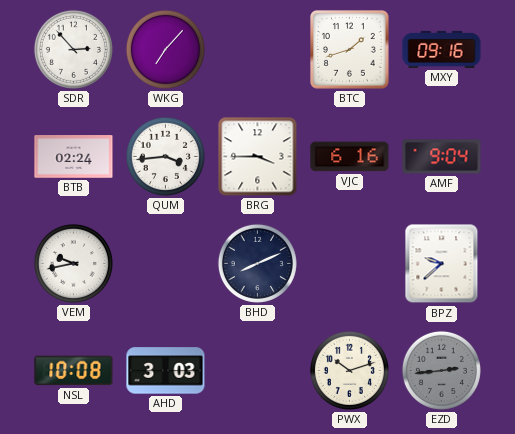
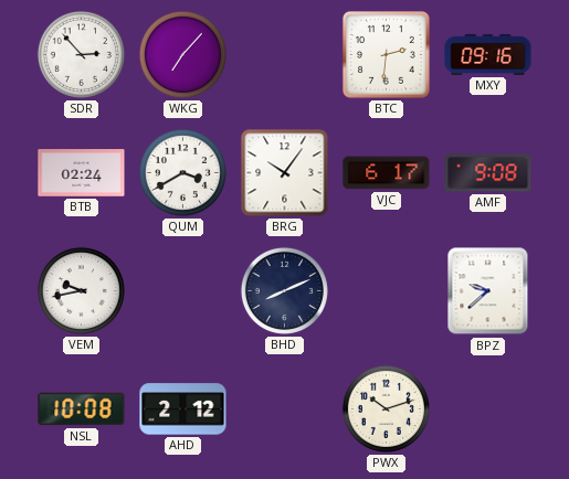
BTC: 1:42 -> 2:31 (387, 55)
QUM: 3:44 -> 3:40 (182, 172)
BRG: 3:45 -> 10:06 (285, 173)
VJC: 6:16 -> 6:17 (387, 173)
AMF: 9:04 -> 9:08 (488, 173)
AHD: 3:03 -> 2:12 (183, 409)
EZD: 2:44 -> none (441, 370)
